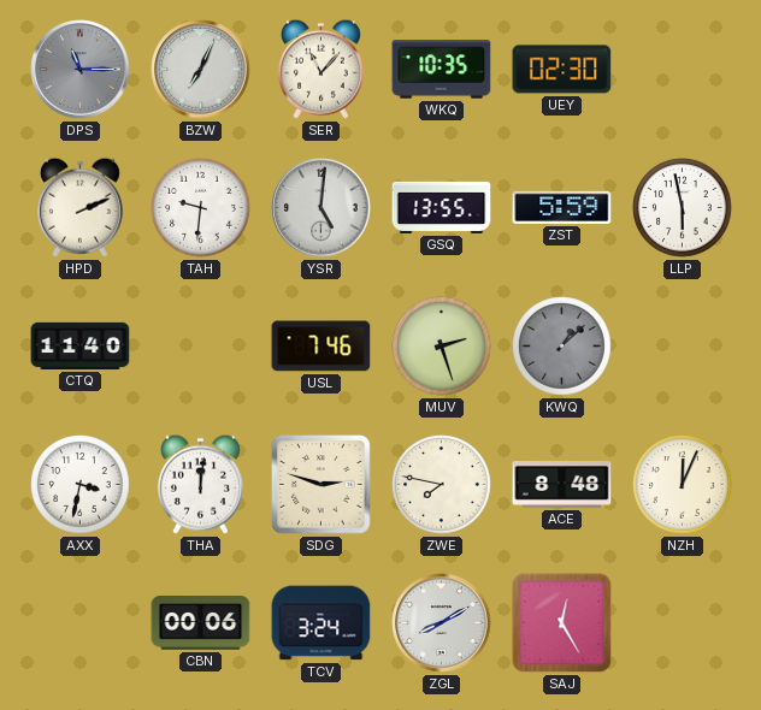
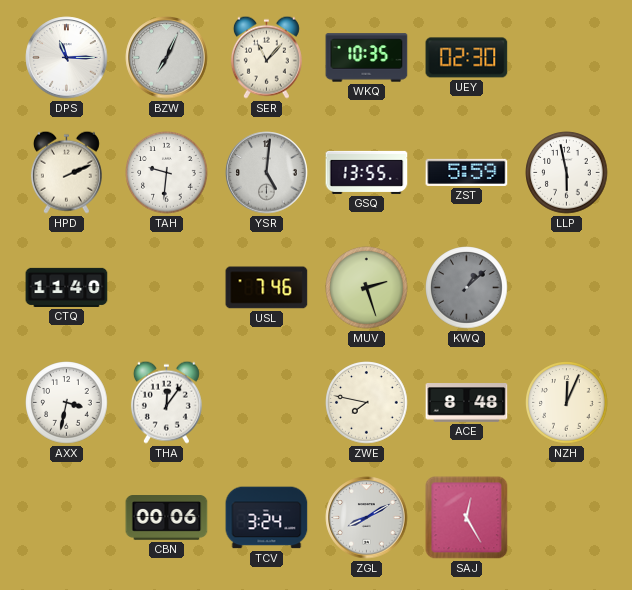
DPS dial: grey -> white (67, 58)
THA: 12:01 -> 12:06 (166, 402)
SDG: 2:48 -> none (321, 485)
